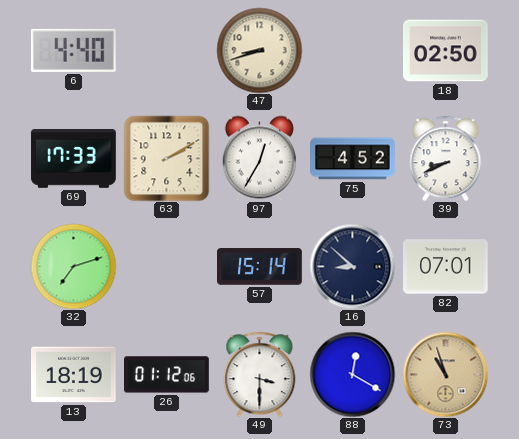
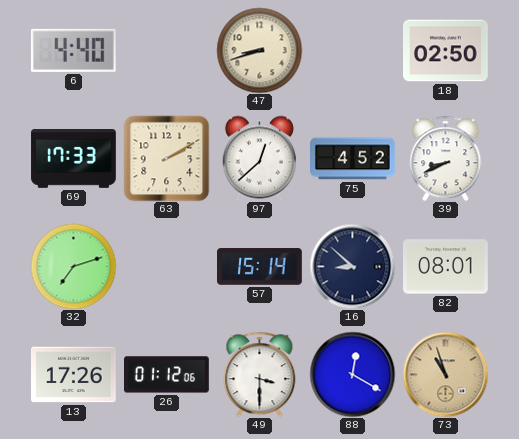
97: 12:35 -> 12:38 (259, 158)
82: 07:01 -> 08:01 (446, 267)
13: 18:19 -> 17:26 (74, 375)
